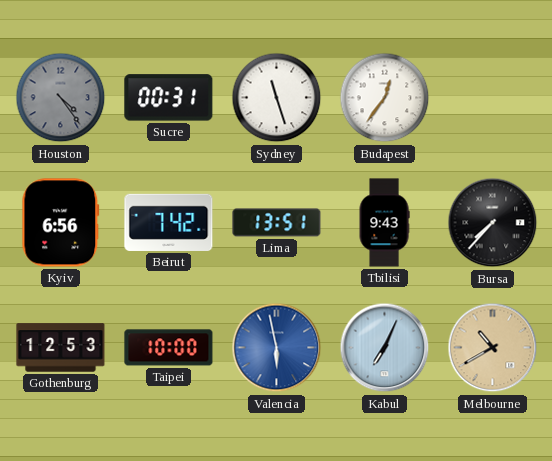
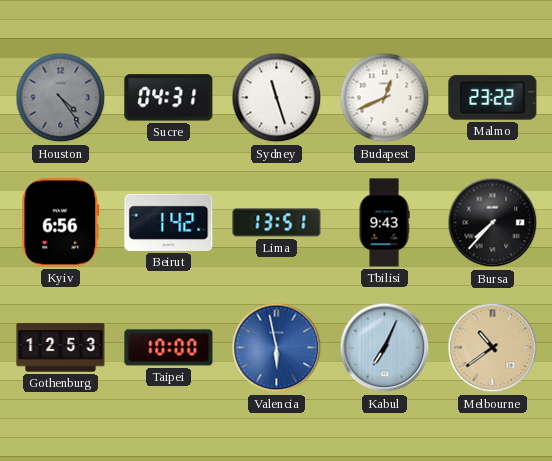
Sucre: 00:31 -> 04:31 (169, 98)
Budapest: 12:36 -> 12:41 (385, 98)
Malmo: none -> 23:22 (493, 98)
Beirut: 7:42 -> 1:42 (169, 222)
Melbourne: 10:40 -> 10:39 (493, 348)
